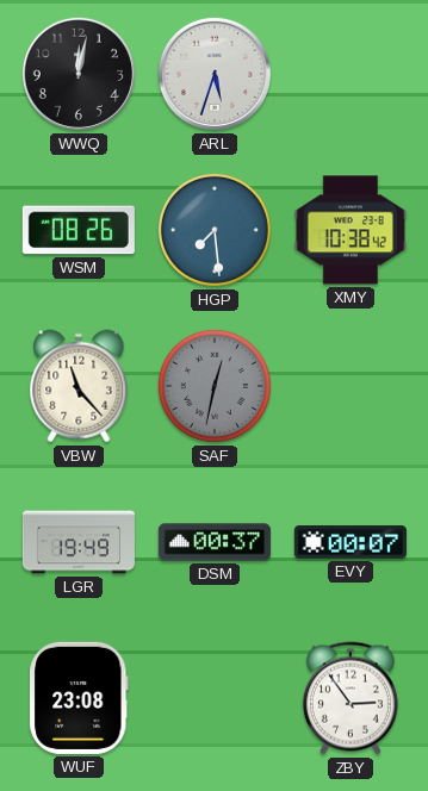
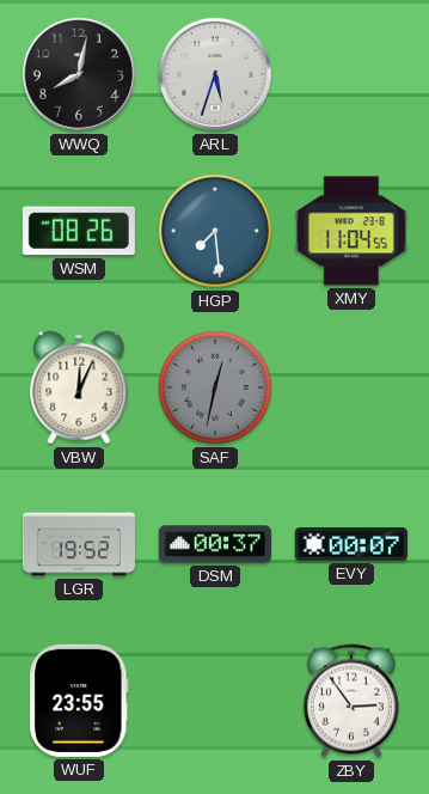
WWQ: 12:02 -> 8:02 (79, 74)
XMY: 10:38 -> 11:04 (351, 231)
VBW: 11:23 -> 12:04 (79, 387)
LGR: 19:49 -> 19:52 (79, 544)
WUF: 23:08 -> 23:55 (79, 701)
